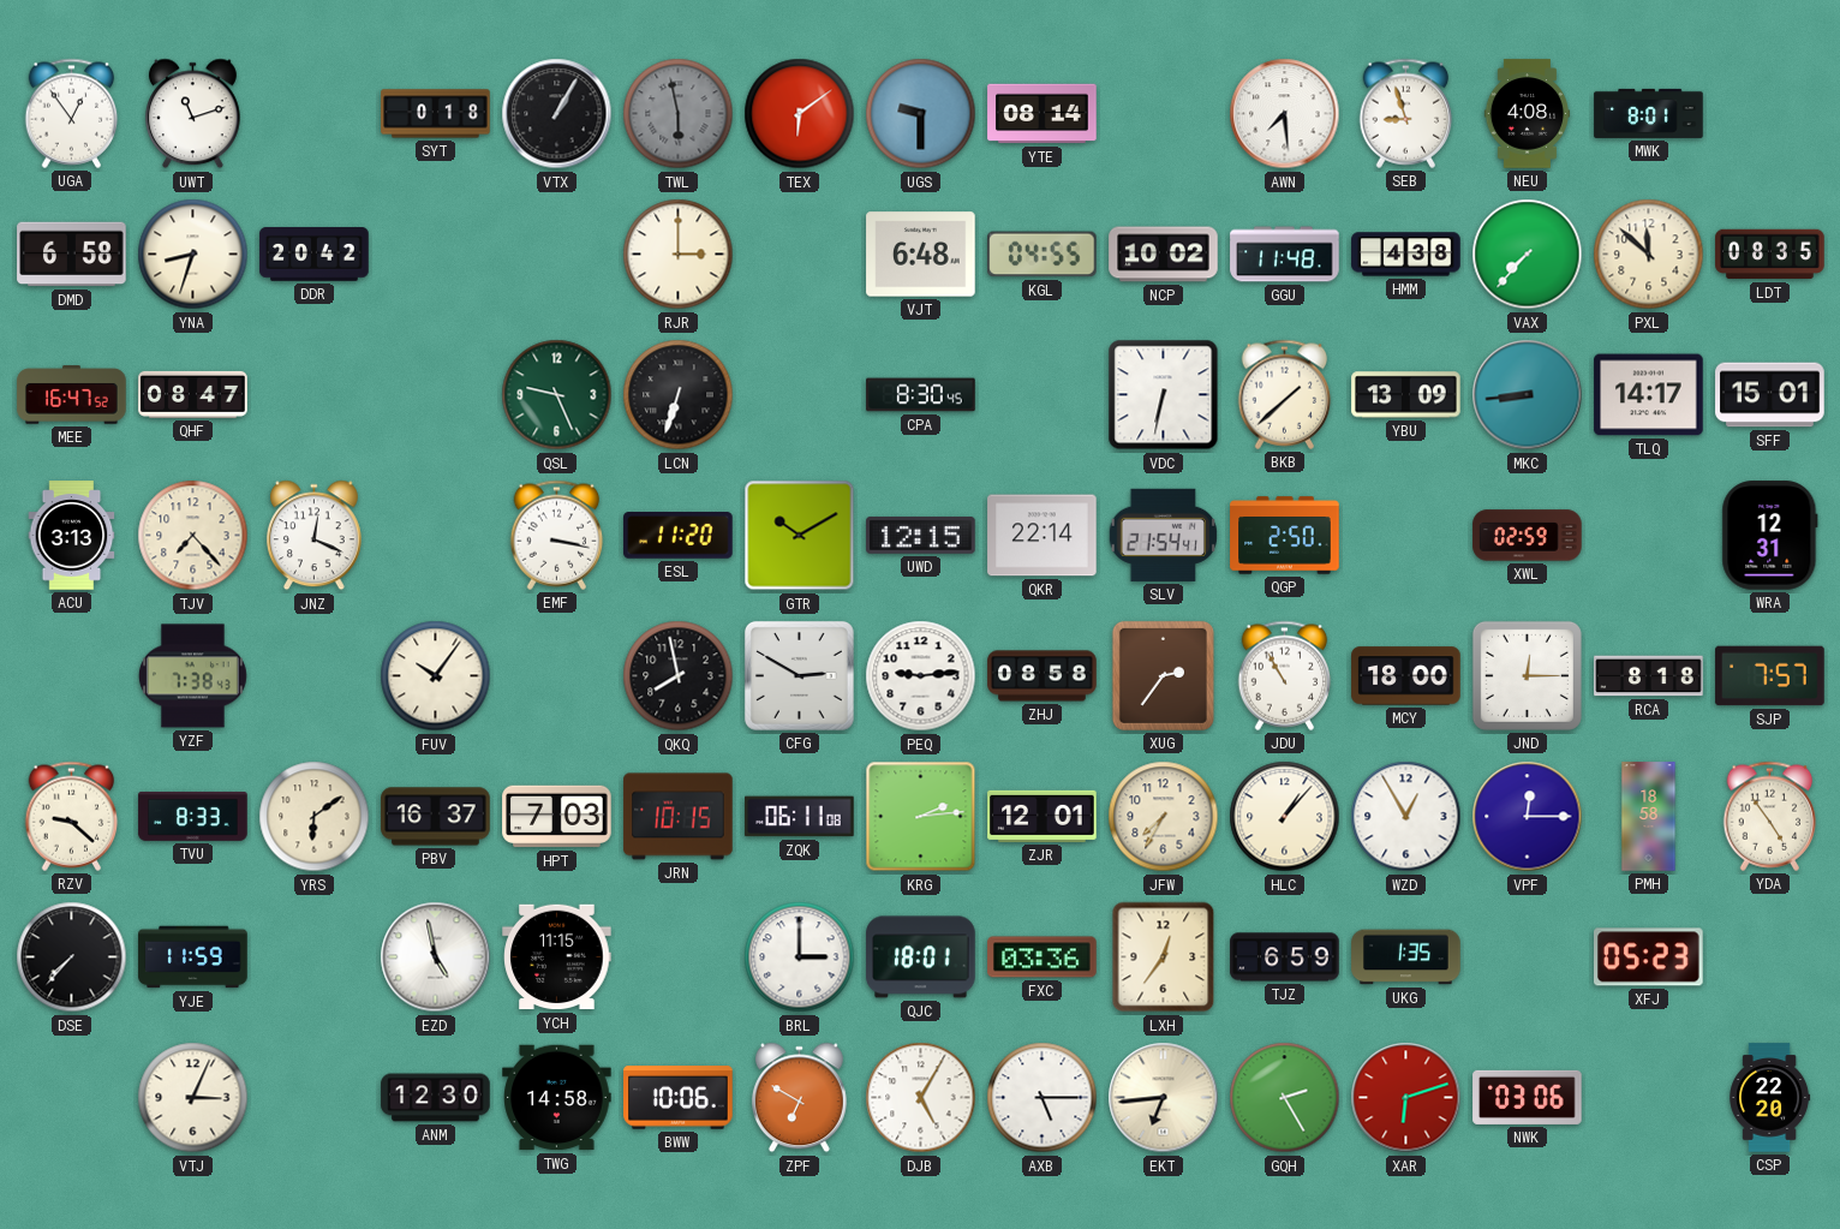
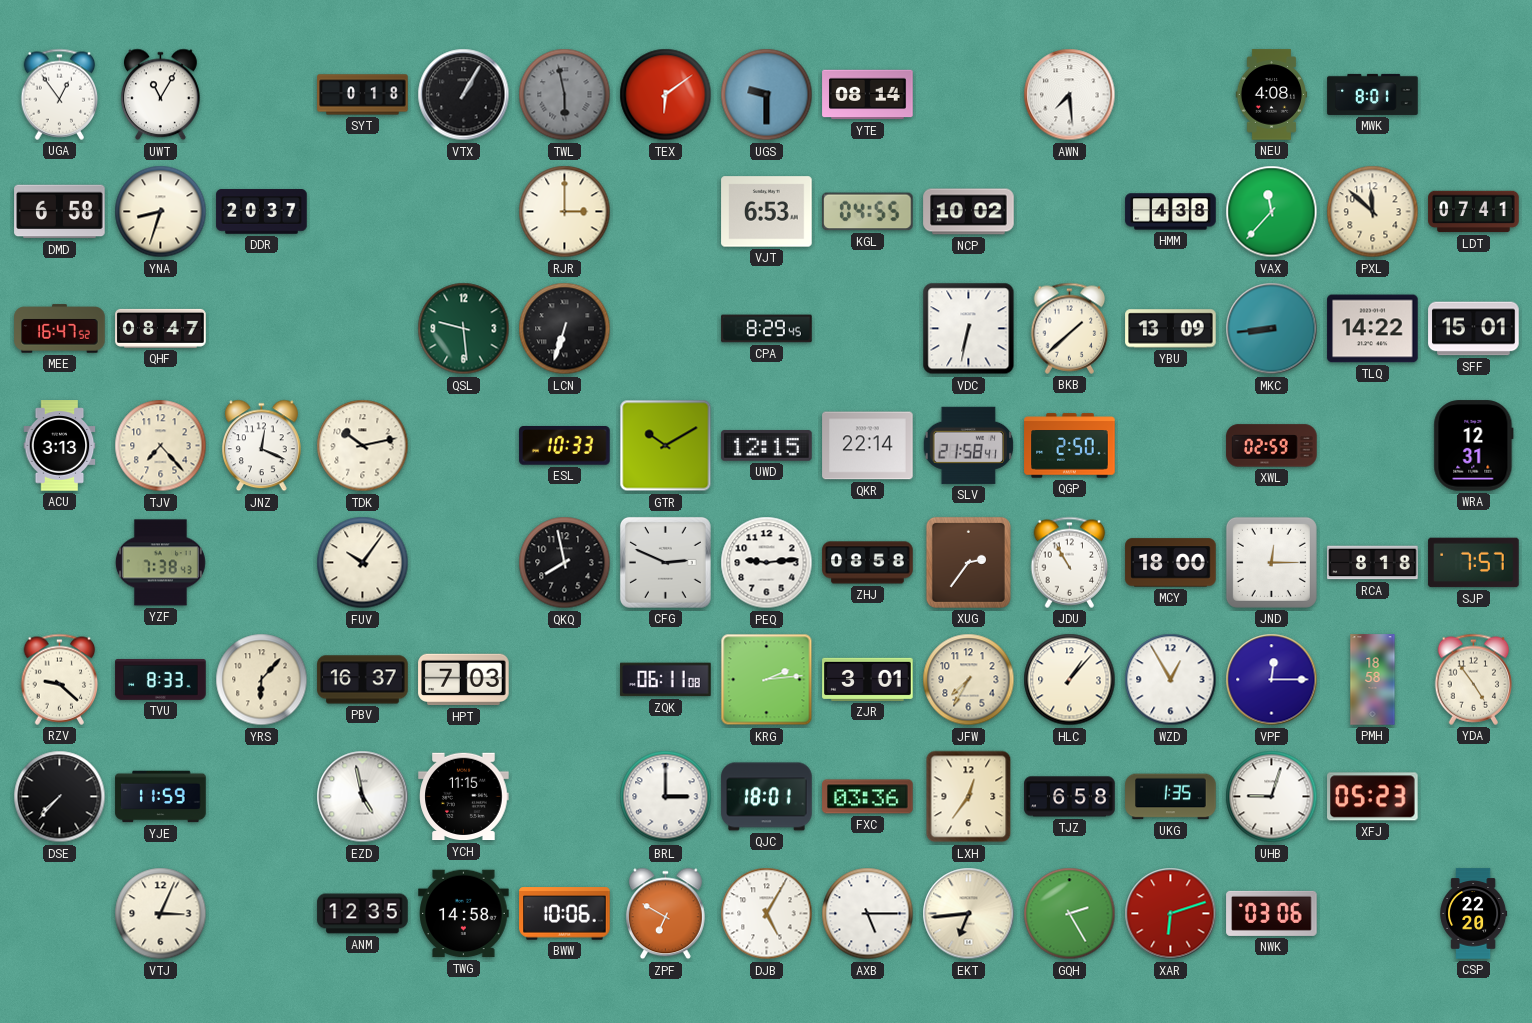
UWT: 11:12 -> 11:05 (160, 95)
SEB: 8:57 -> none (1406, 113)
DDR: 20:42 -> 20:37 (262, 212)
VJT: 6:48 -> 6:53 (767, 212)
GGU: 11:48 -> none (1285, 255)
VAX: 7:37 -> 11:37 (1272, 212)
LDT: 08:35 -> 07:41 (1474, 212)
QSL: 9:26 -> 9:29 (464, 329)
CPA: 8:30 -> 8:29 (767, 329)
TLQ: 14:17 -> 14:22 (1373, 329)
TDK: none -> 10:13 (363, 446)
EMF: 3:17 -> none (557, 535)
ESL: 11:20 -> 10:33 (565, 446)
SLV: 21:54 -> 21:58 (968, 445)
CFG: 2:50 -> 2:49 (665, 562)
YRS: 6:09 -> 6:07 (262, 680)
JRN: 10:15 -> none (679, 817)
ZJR: 12:01 -> 3:01 (868, 679)
TJZ: 6:59 -> 6:58 (1070, 797)
UHB: none -> 9:03 (1272, 797)
ANM: 12:30 -> 12:35 (363, 914)
